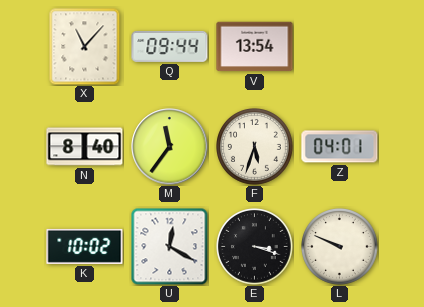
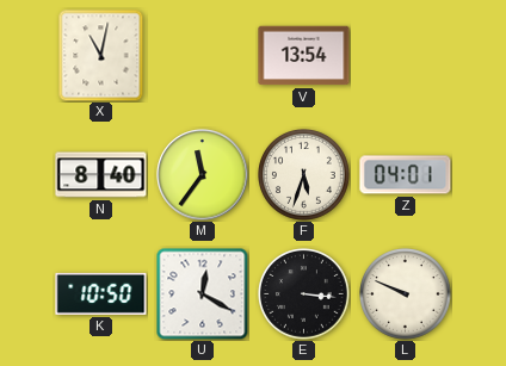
X: 11:07 -> 11:02 (101, 55)
Q: 09:44 -> none (170, 46)
K: 10:02 -> 10:50 (101, 293)
E: 3:18 -> 3:16 (304, 294)
